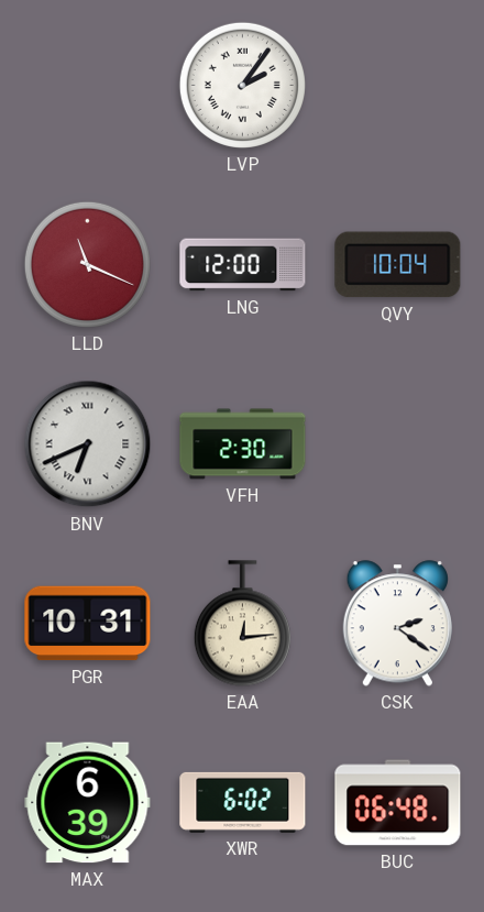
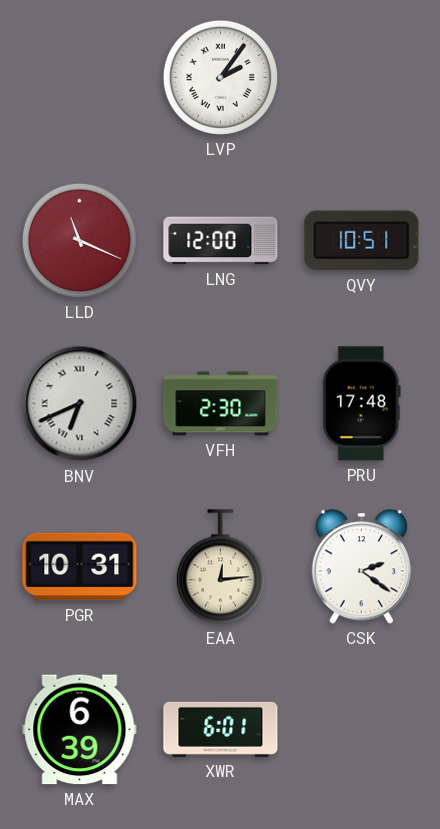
QVY: 10:04 -> 10:51 (362, 241)
PRU: none -> 17:48 (361, 404)
XWR: 6:02 -> 6:01 (221, 729)
BUC: 06:48 -> none (398, 803)
